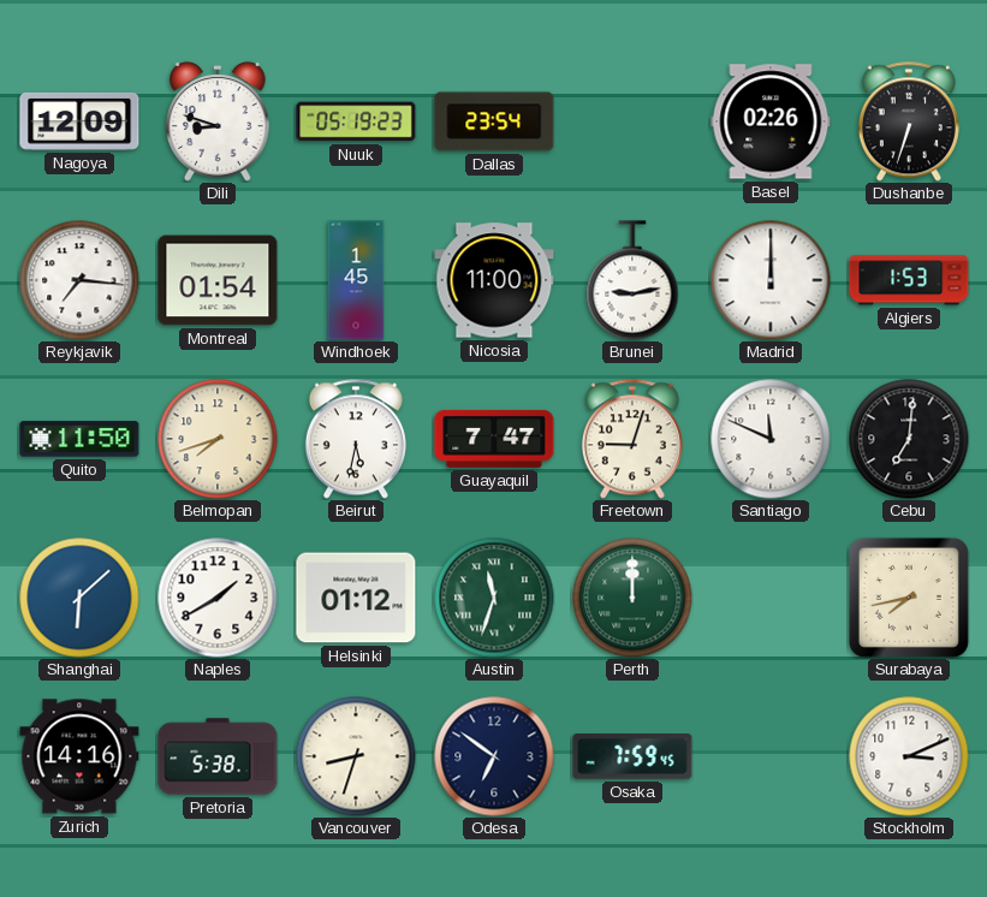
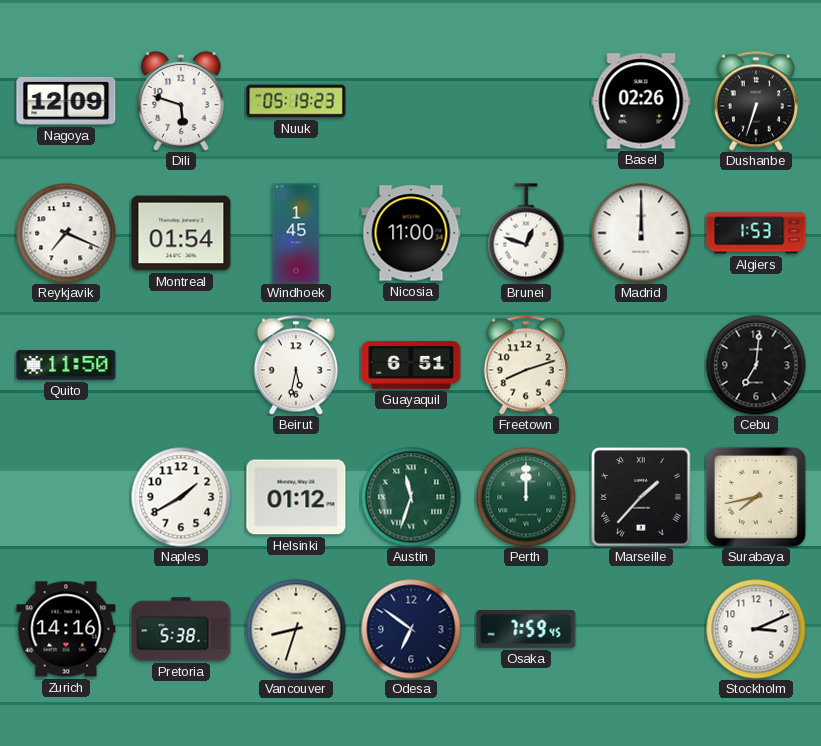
Dili: 8:48 -> 5:48 (182, 101)
Dallas: 23:54 -> none (494, 121)
Reykjavik: 7:16 -> 7:19 (66, 233)
Brunei: 9:13 -> 12:48 (526, 233)
Belmopan: 7:42 -> none (218, 439)
Guayaquil: 7:47 -> 6:51 (411, 365)
Freetown: 9:03 -> 8:12 (526, 365)
Santiago: 11:49 -> none (771, 439)
Shanghai: 6:08 -> none (79, 598)
Marseille: none -> 1:37 (641, 497)
